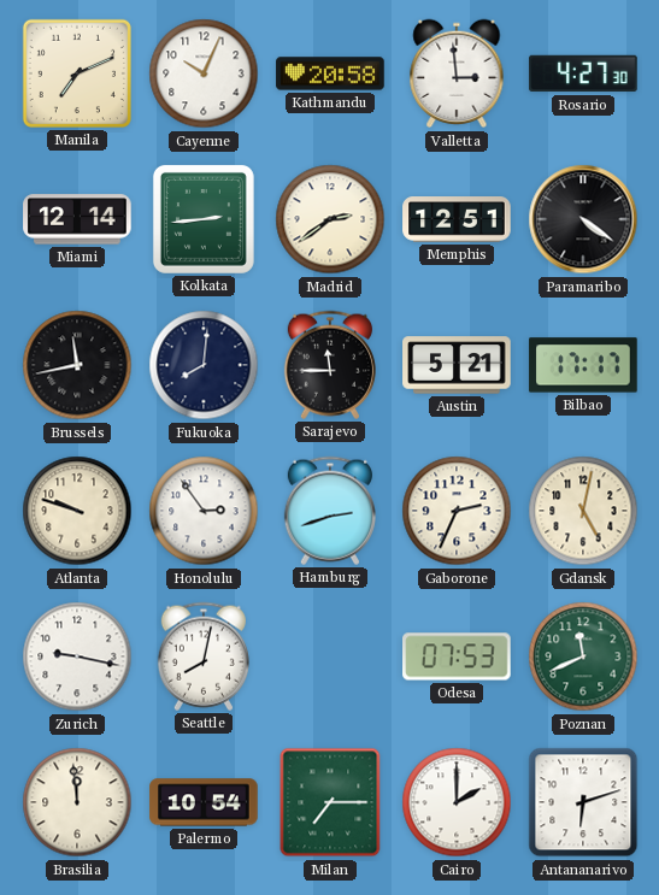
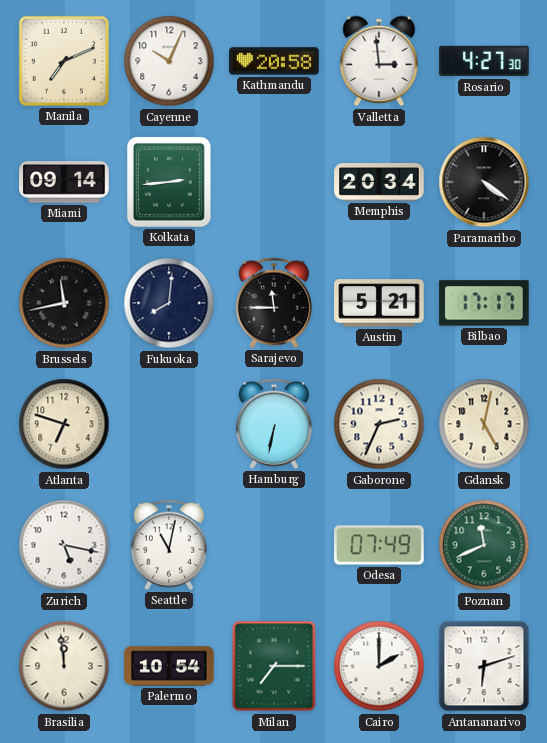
Miami: 12:14 -> 09:14 (64, 182)
Madrid: 2:39 -> none (330, 219)
Memphis: 12:51 -> 20:34 (379, 182)
Atlanta: 9:48 -> 6:48 (64, 424)
Honolulu: 2:54 -> none (204, 511)
Hamburg: 2:42 -> 6:32 (274, 424)
Zurich: 9:17 -> 5:17 (64, 545)
Seattle: 8:02 -> 11:02 (169, 545)
Odesa: 07:53 -> 07:49 (379, 545)
